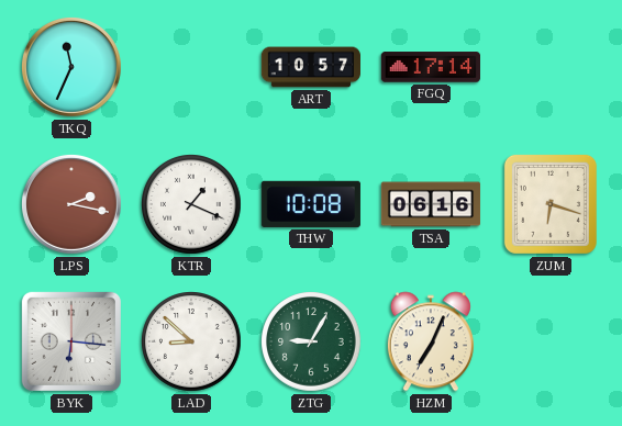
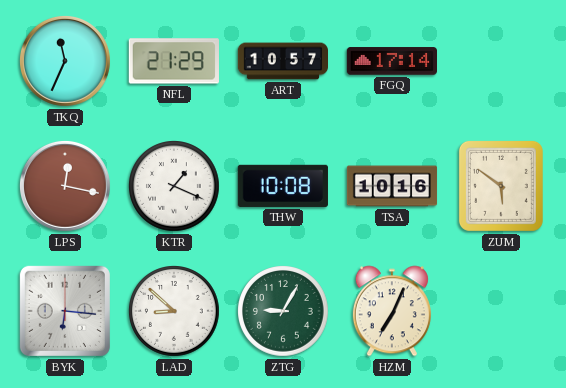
NFL: none -> 21:29 (174, 61)
LPS: 2:17 -> 12:17 (65, 186)
TSA: 06:16 -> 10:16 (392, 186)
ZUM: 6:18 -> 5:51 (501, 186)
